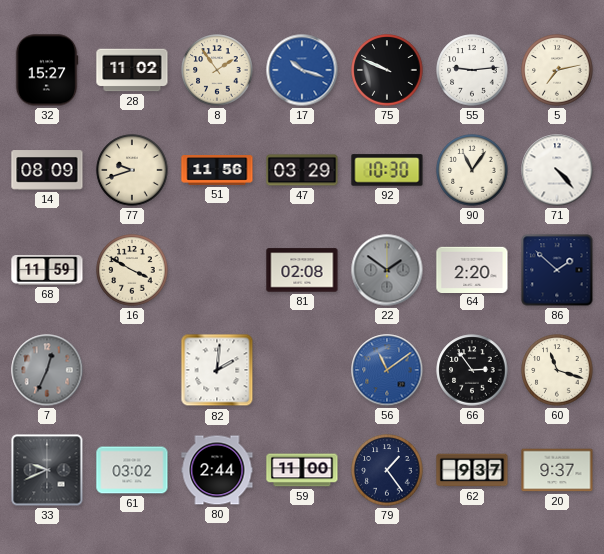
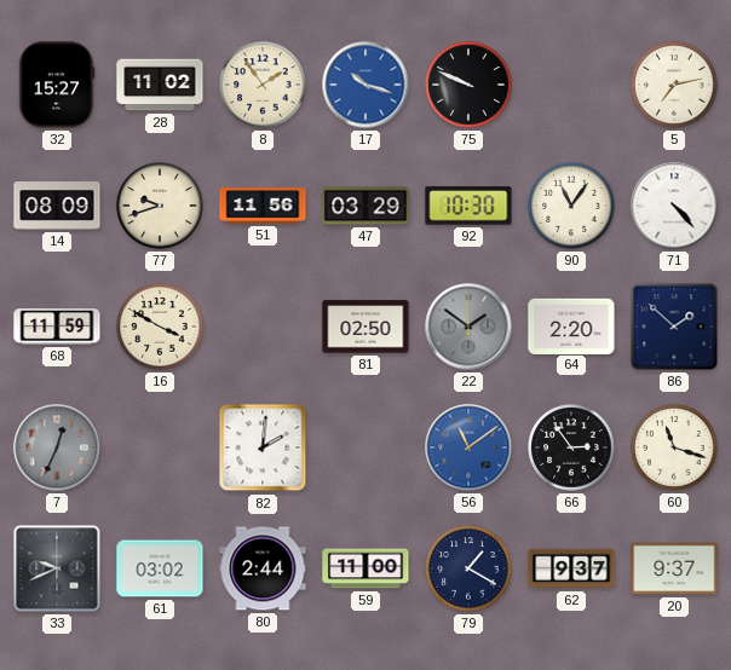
55: 9:14 -> none (472, 70)
81: 02:08 -> 02:50 (365, 327)
79: 1:24 -> 1:20 (468, 568)
